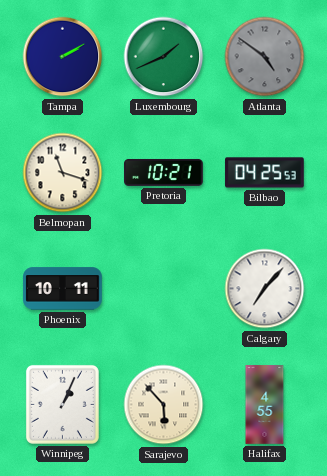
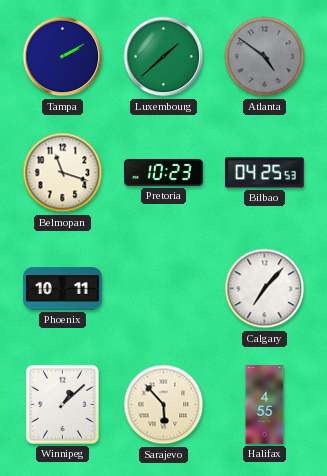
Luxembourg: 1:41 -> 1:38 (164, 57)
Pretoria: 10:21 -> 10:23 (164, 172)
Winnipeg: 1:04 -> 1:08 (62, 404)
